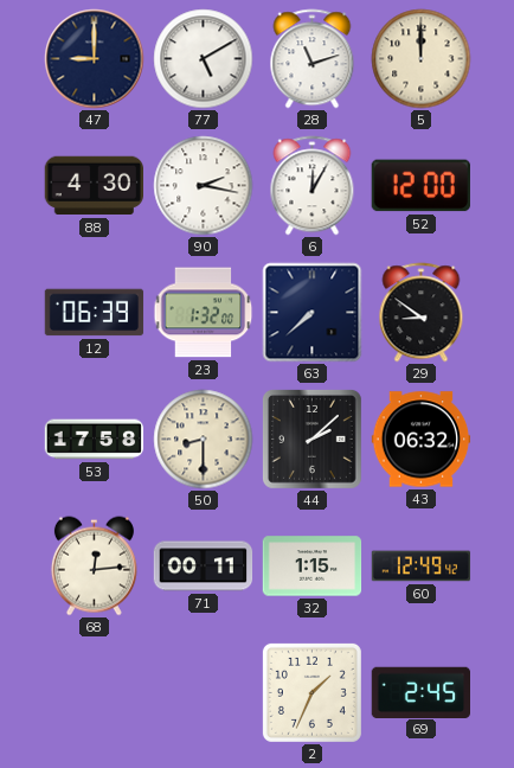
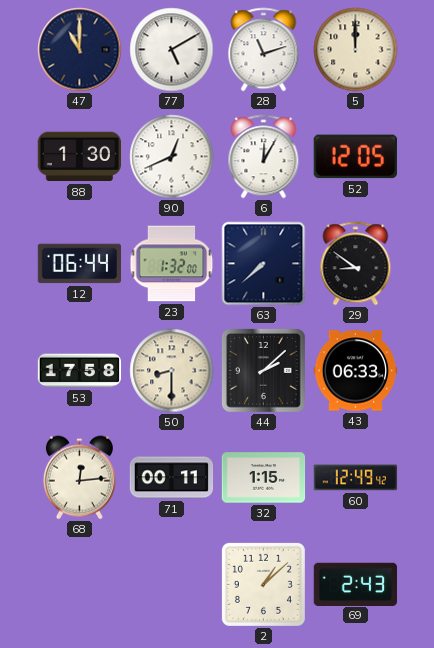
47: 9:00 -> 11:00 (80, 50)
88: 4:30 -> 1:30 (79, 157)
90: 2:17 -> 12:41 (172, 157)
52: 12:00 -> 12:05 (355, 157)
12: 06:39 -> 06:44 (80, 264)
43: 06:32 -> 06:33 (356, 371)
2: 1:34 -> 1:08 (263, 584)
69: 2:45 -> 2:43 (355, 584)
